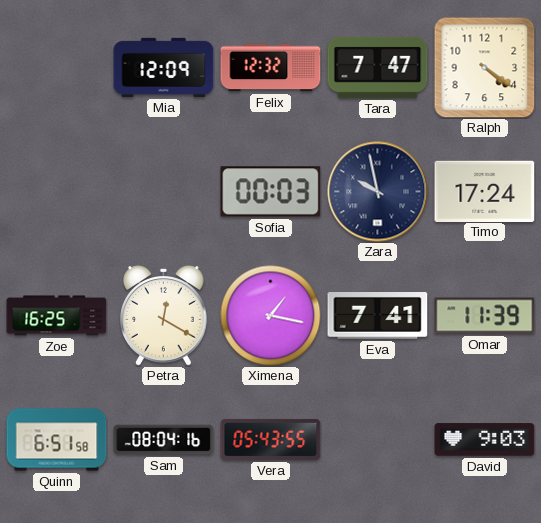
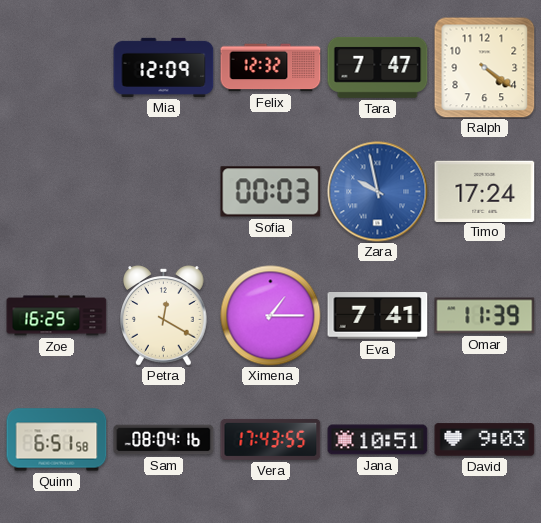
Zara dial: navy -> blue (378, 192)
Ximena: 1:17 -> 1:15 (271, 316)
Vera: 05:43 -> 17:43 (271, 439)
Jana: none -> 10:51 (378, 440)
